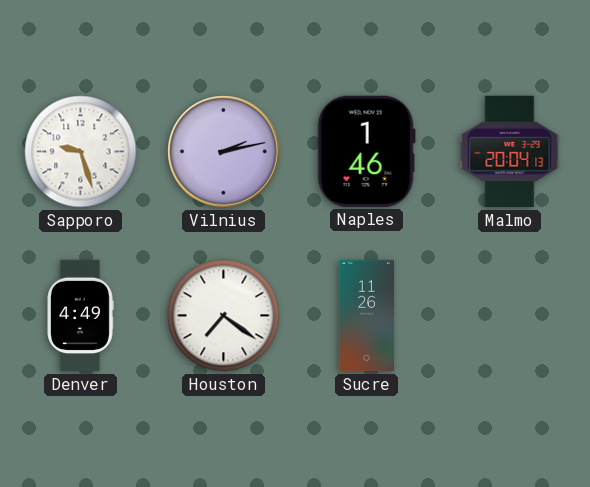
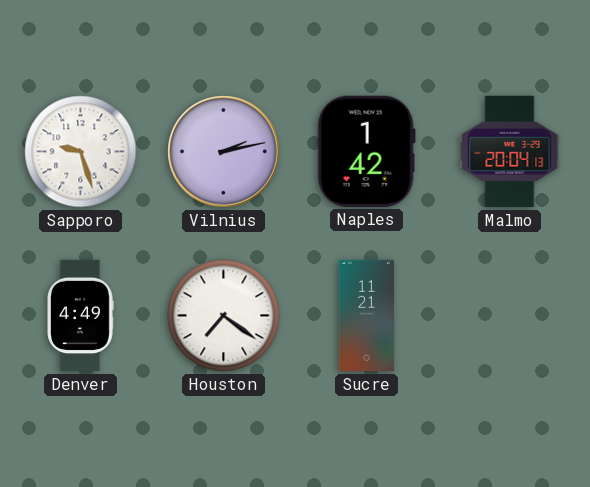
Naples: 1:46 -> 1:42 (366, 151)
Sucre: 11:26 -> 11:21 (366, 316)
